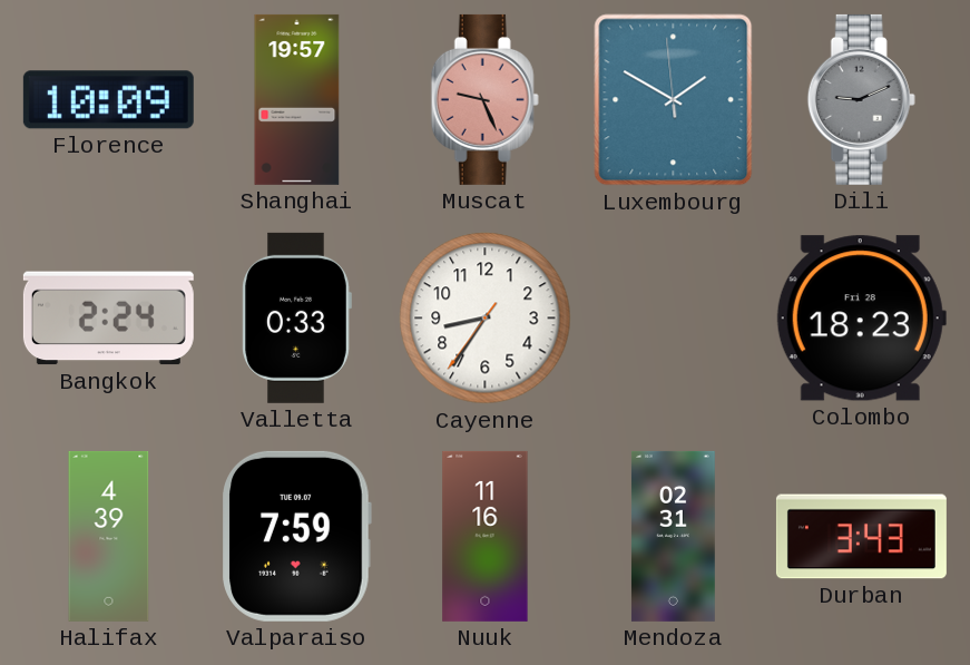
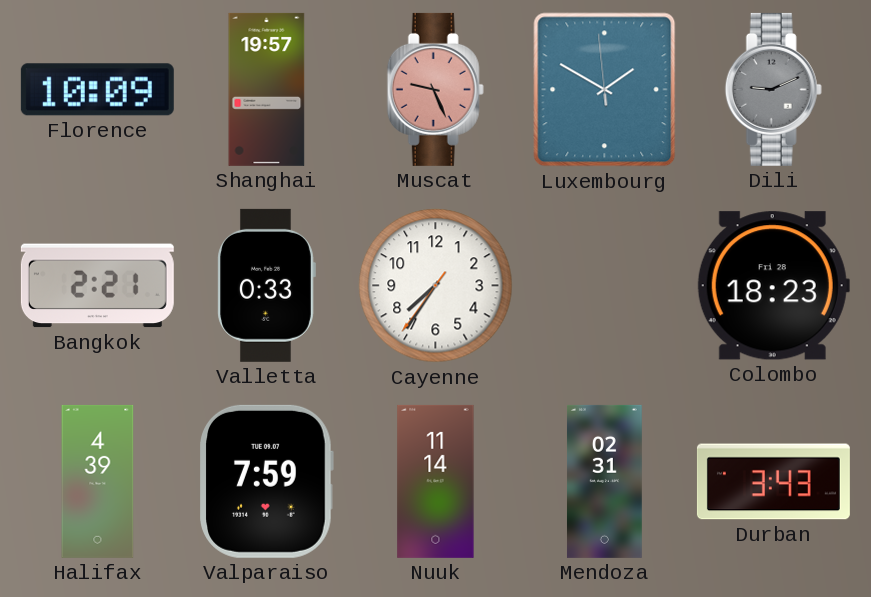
Bangkok: 2:24 -> 2:21 (97, 286)
Cayenne: 8:35 -> 7:35 (436, 286)
Nuuk: 11:16 -> 11:14 (436, 481)
